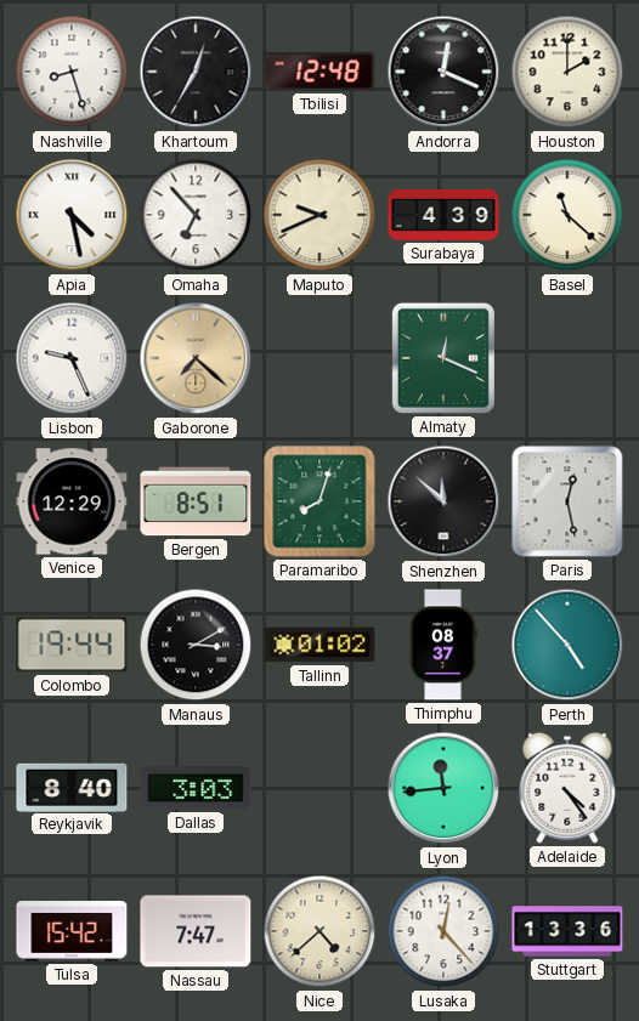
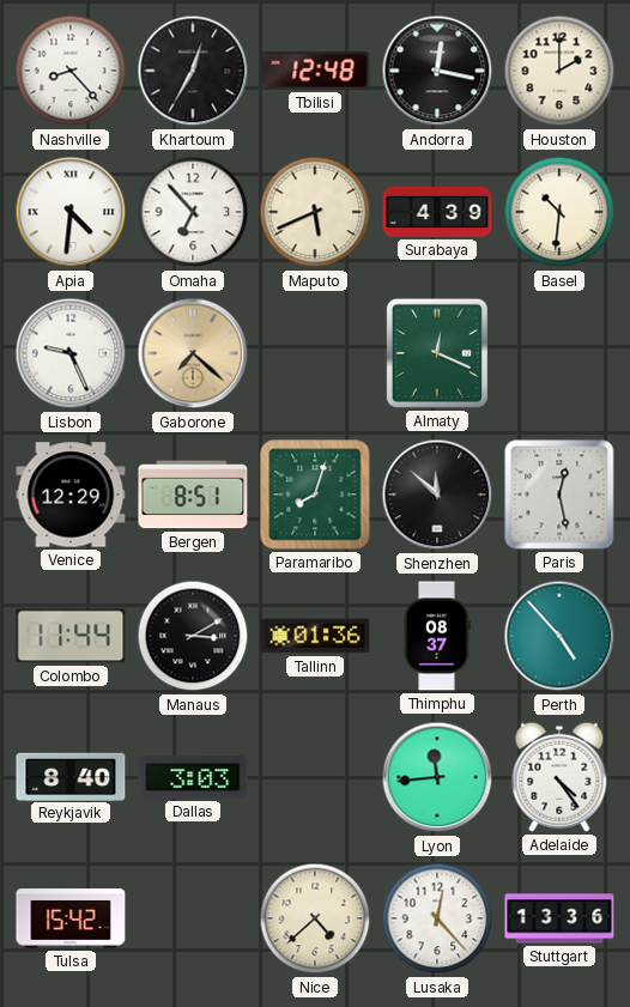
Nashville: 8:27 -> 8:23 (71, 71)
Andorra: 12:19 -> 12:17 (437, 71)
Apia: 4:28 -> 4:31 (71, 212)
Maputo: 9:41 -> 5:41 (315, 212)
Basel: 11:22 -> 10:31 (559, 212)
Colombo: 19:44 -> 11:44 (71, 636)
Tallinn: 01:02 -> 01:36 (315, 636)
Nassau: 7:47 -> none (196, 931)
